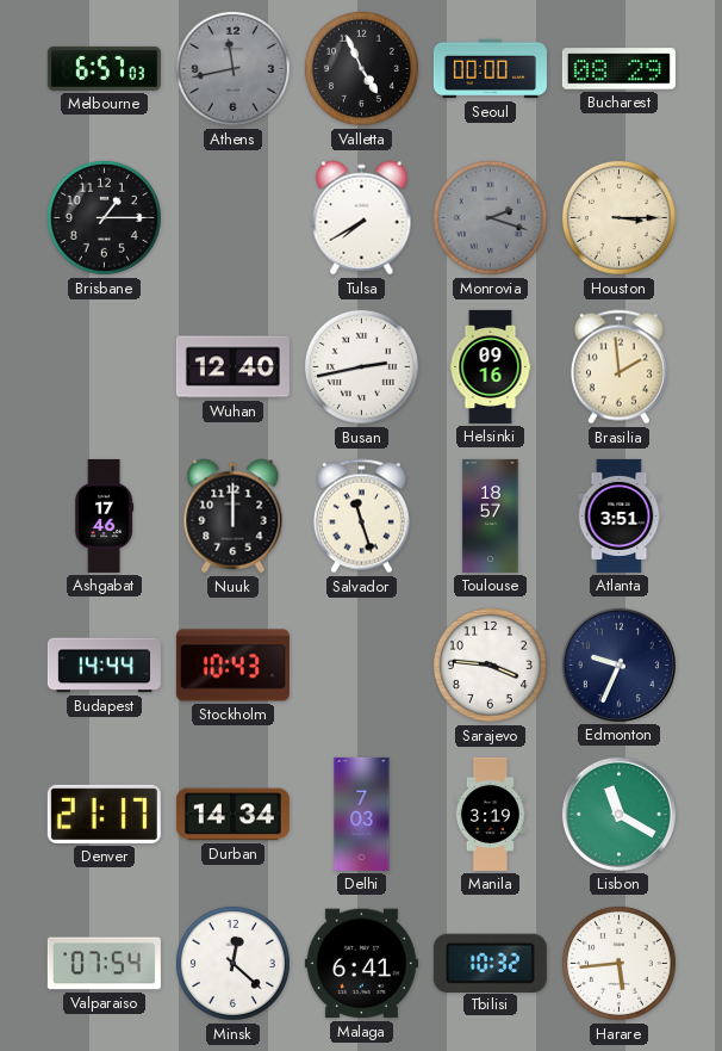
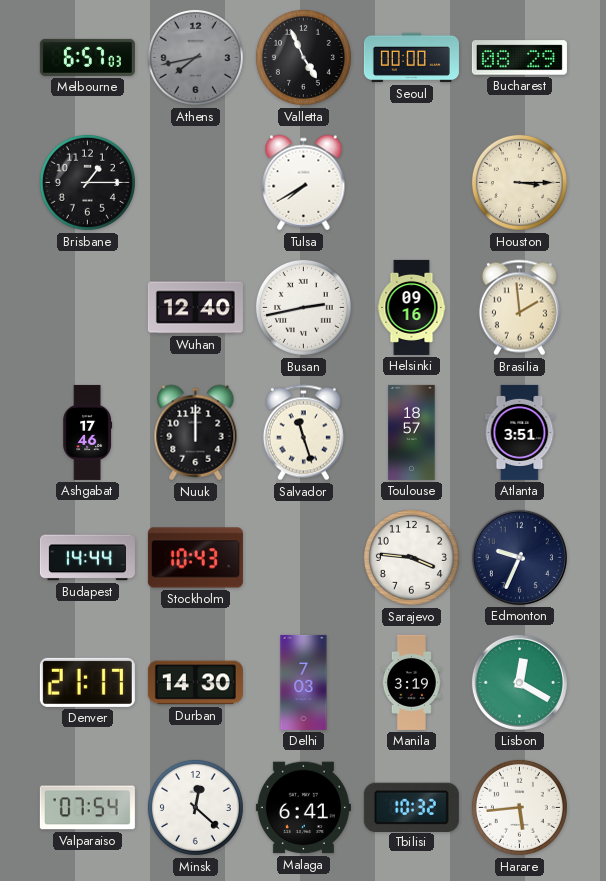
Athens: 11:43 -> 7:43 (195, 57)
Monrovia: 2:18 -> none (490, 217)
Durban: 14:34 -> 14:30 (195, 683)
Lisbon: 11:20 -> 12:20 (519, 682)
